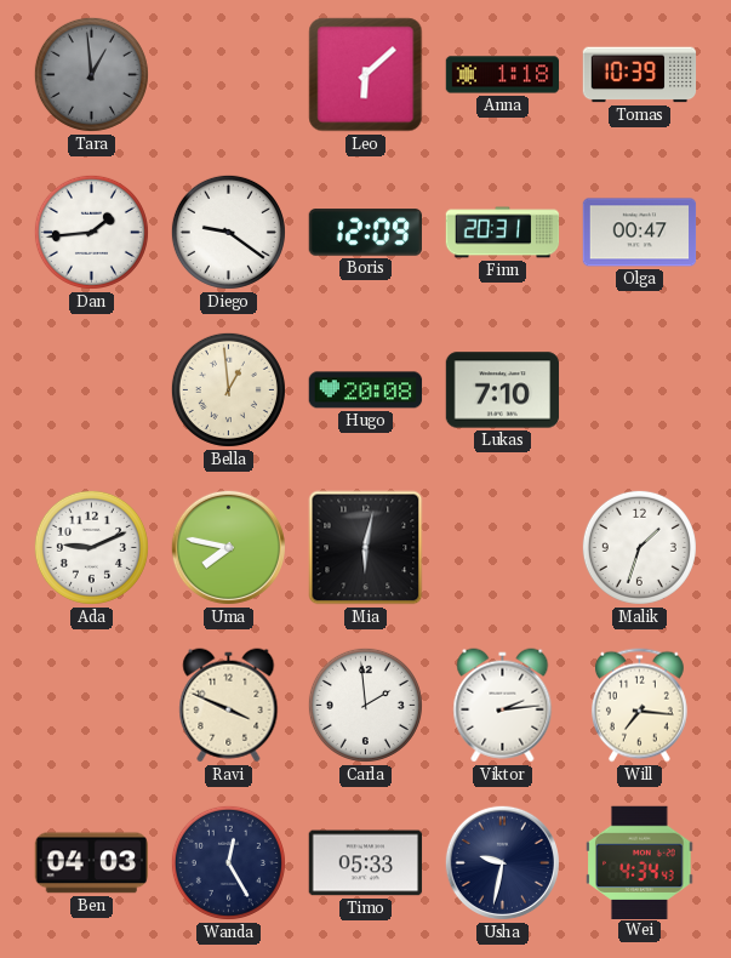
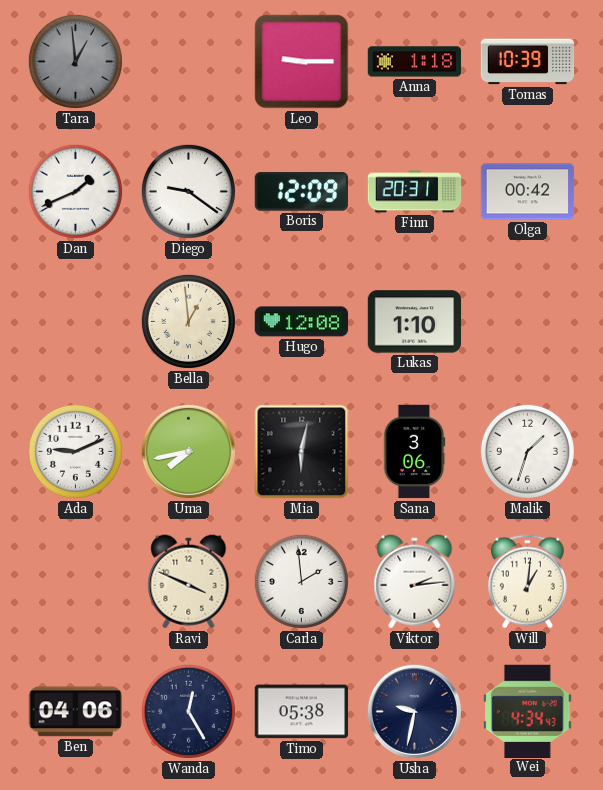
Leo: 6:08 -> 9:15 (302, 62)
Dan: 1:44 -> 1:41 (75, 191)
Olga: 00:47 -> 00:42 (528, 192)
Hugo: 20:08 -> 12:08 (302, 322)
Lukas: 7:10 -> 1:10 (415, 322)
Uma: 7:47 -> 7:43 (188, 451)
Sana: none -> 3:06 (414, 452)
Will: 7:16 -> 1:01 (527, 582)
Ben: 04:03 -> 04:06 (75, 712)
Timo: 05:33 -> 05:38 (302, 712)
